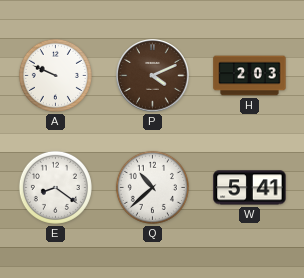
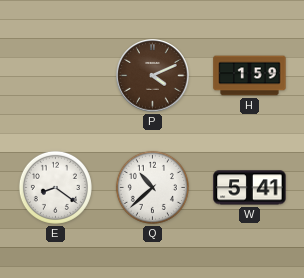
A: 9:49 -> none (55, 75)
H: 2:03 -> 1:59 (250, 76)
